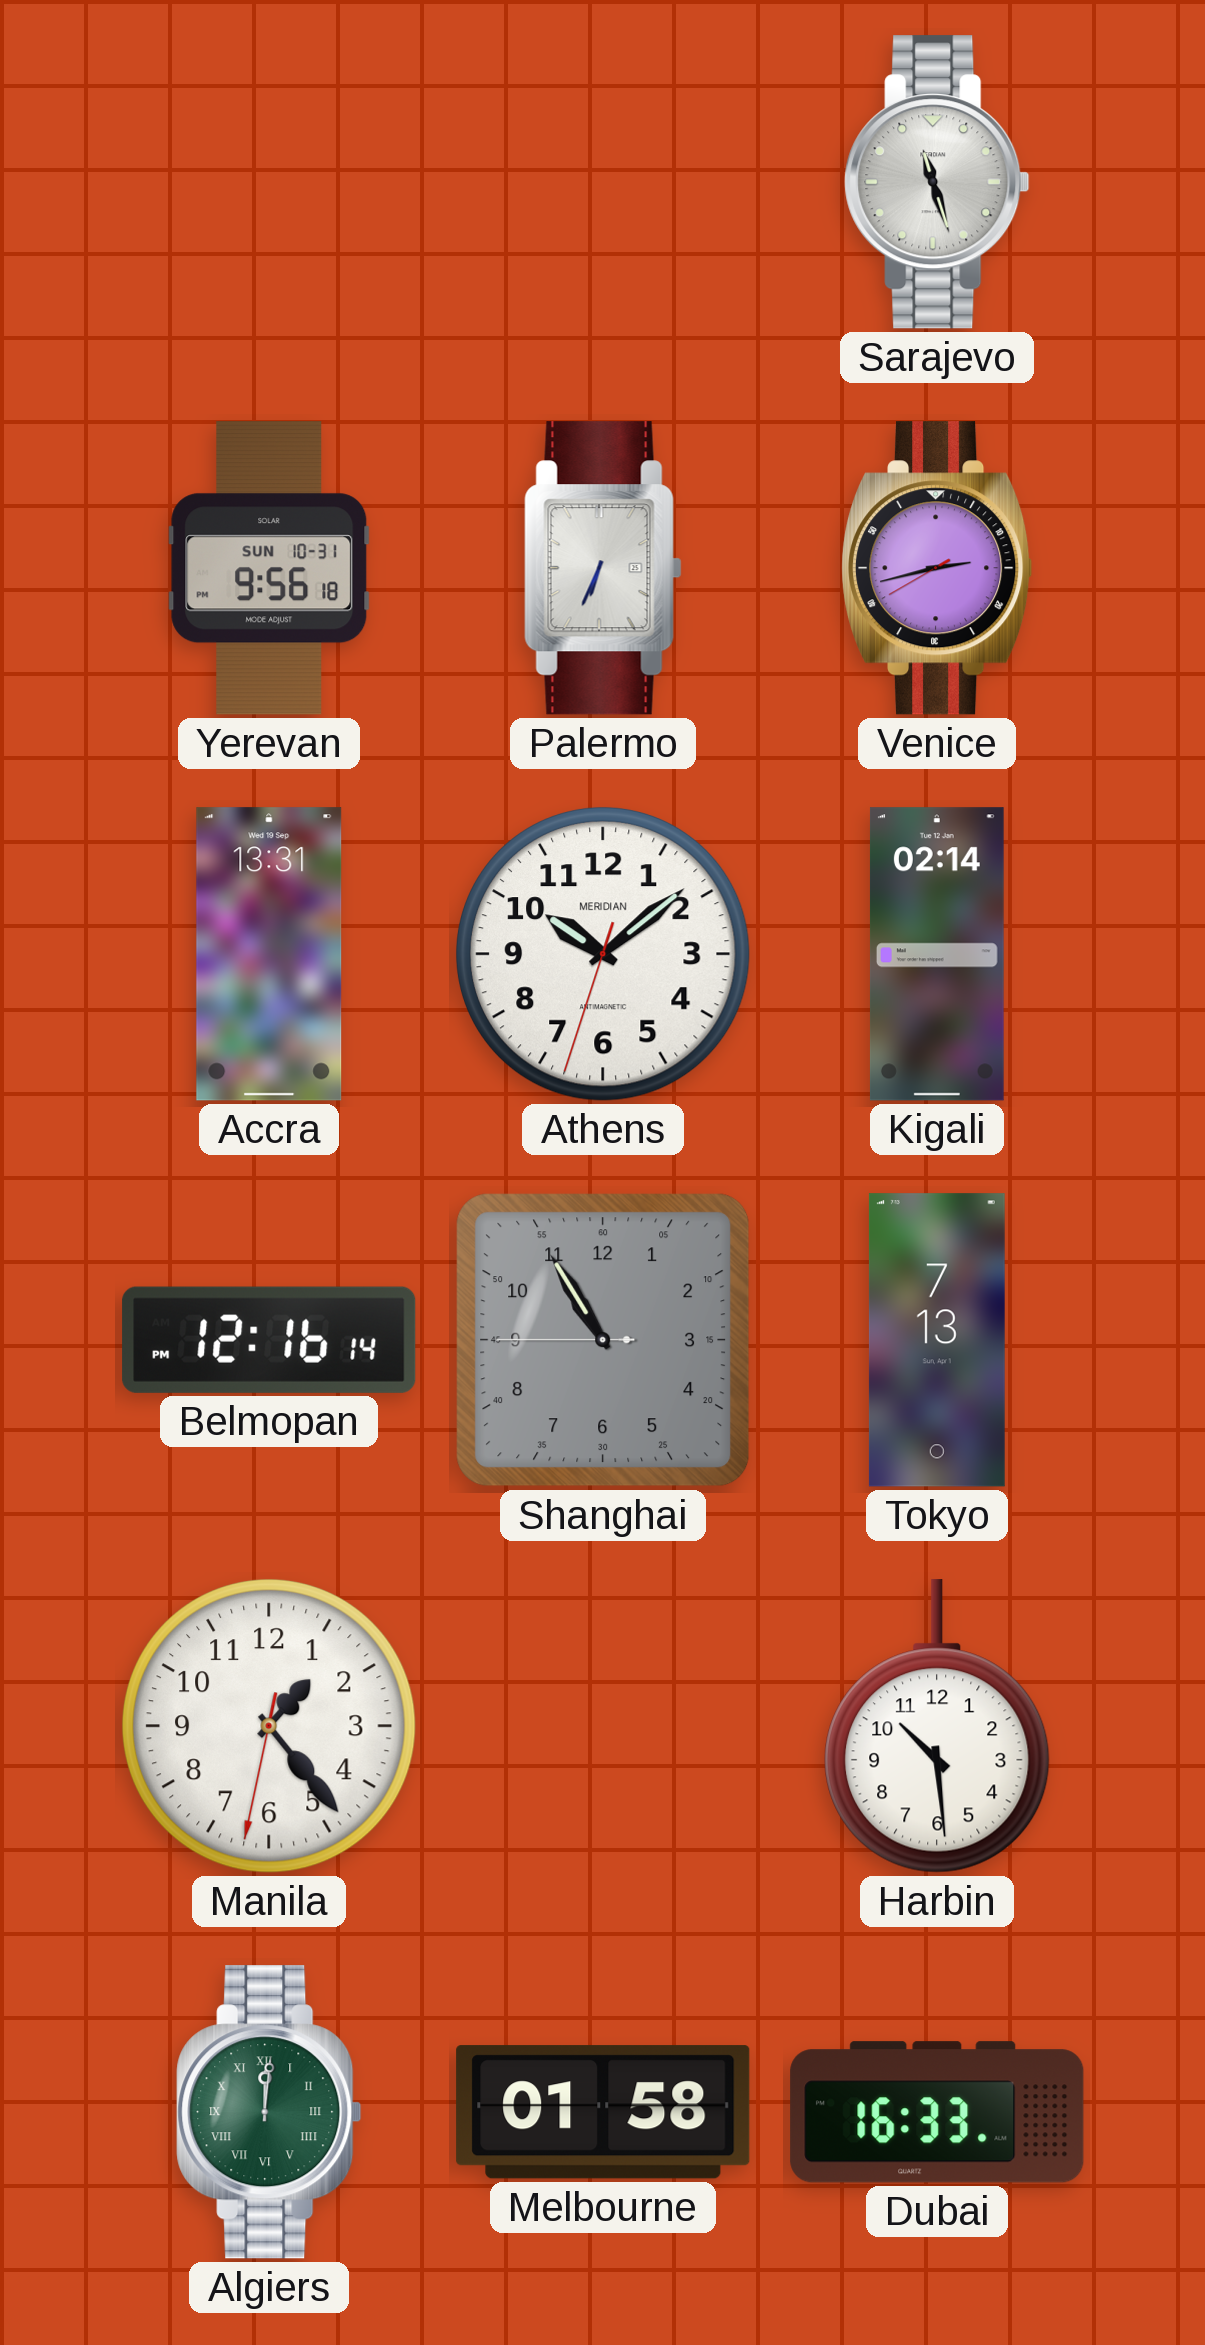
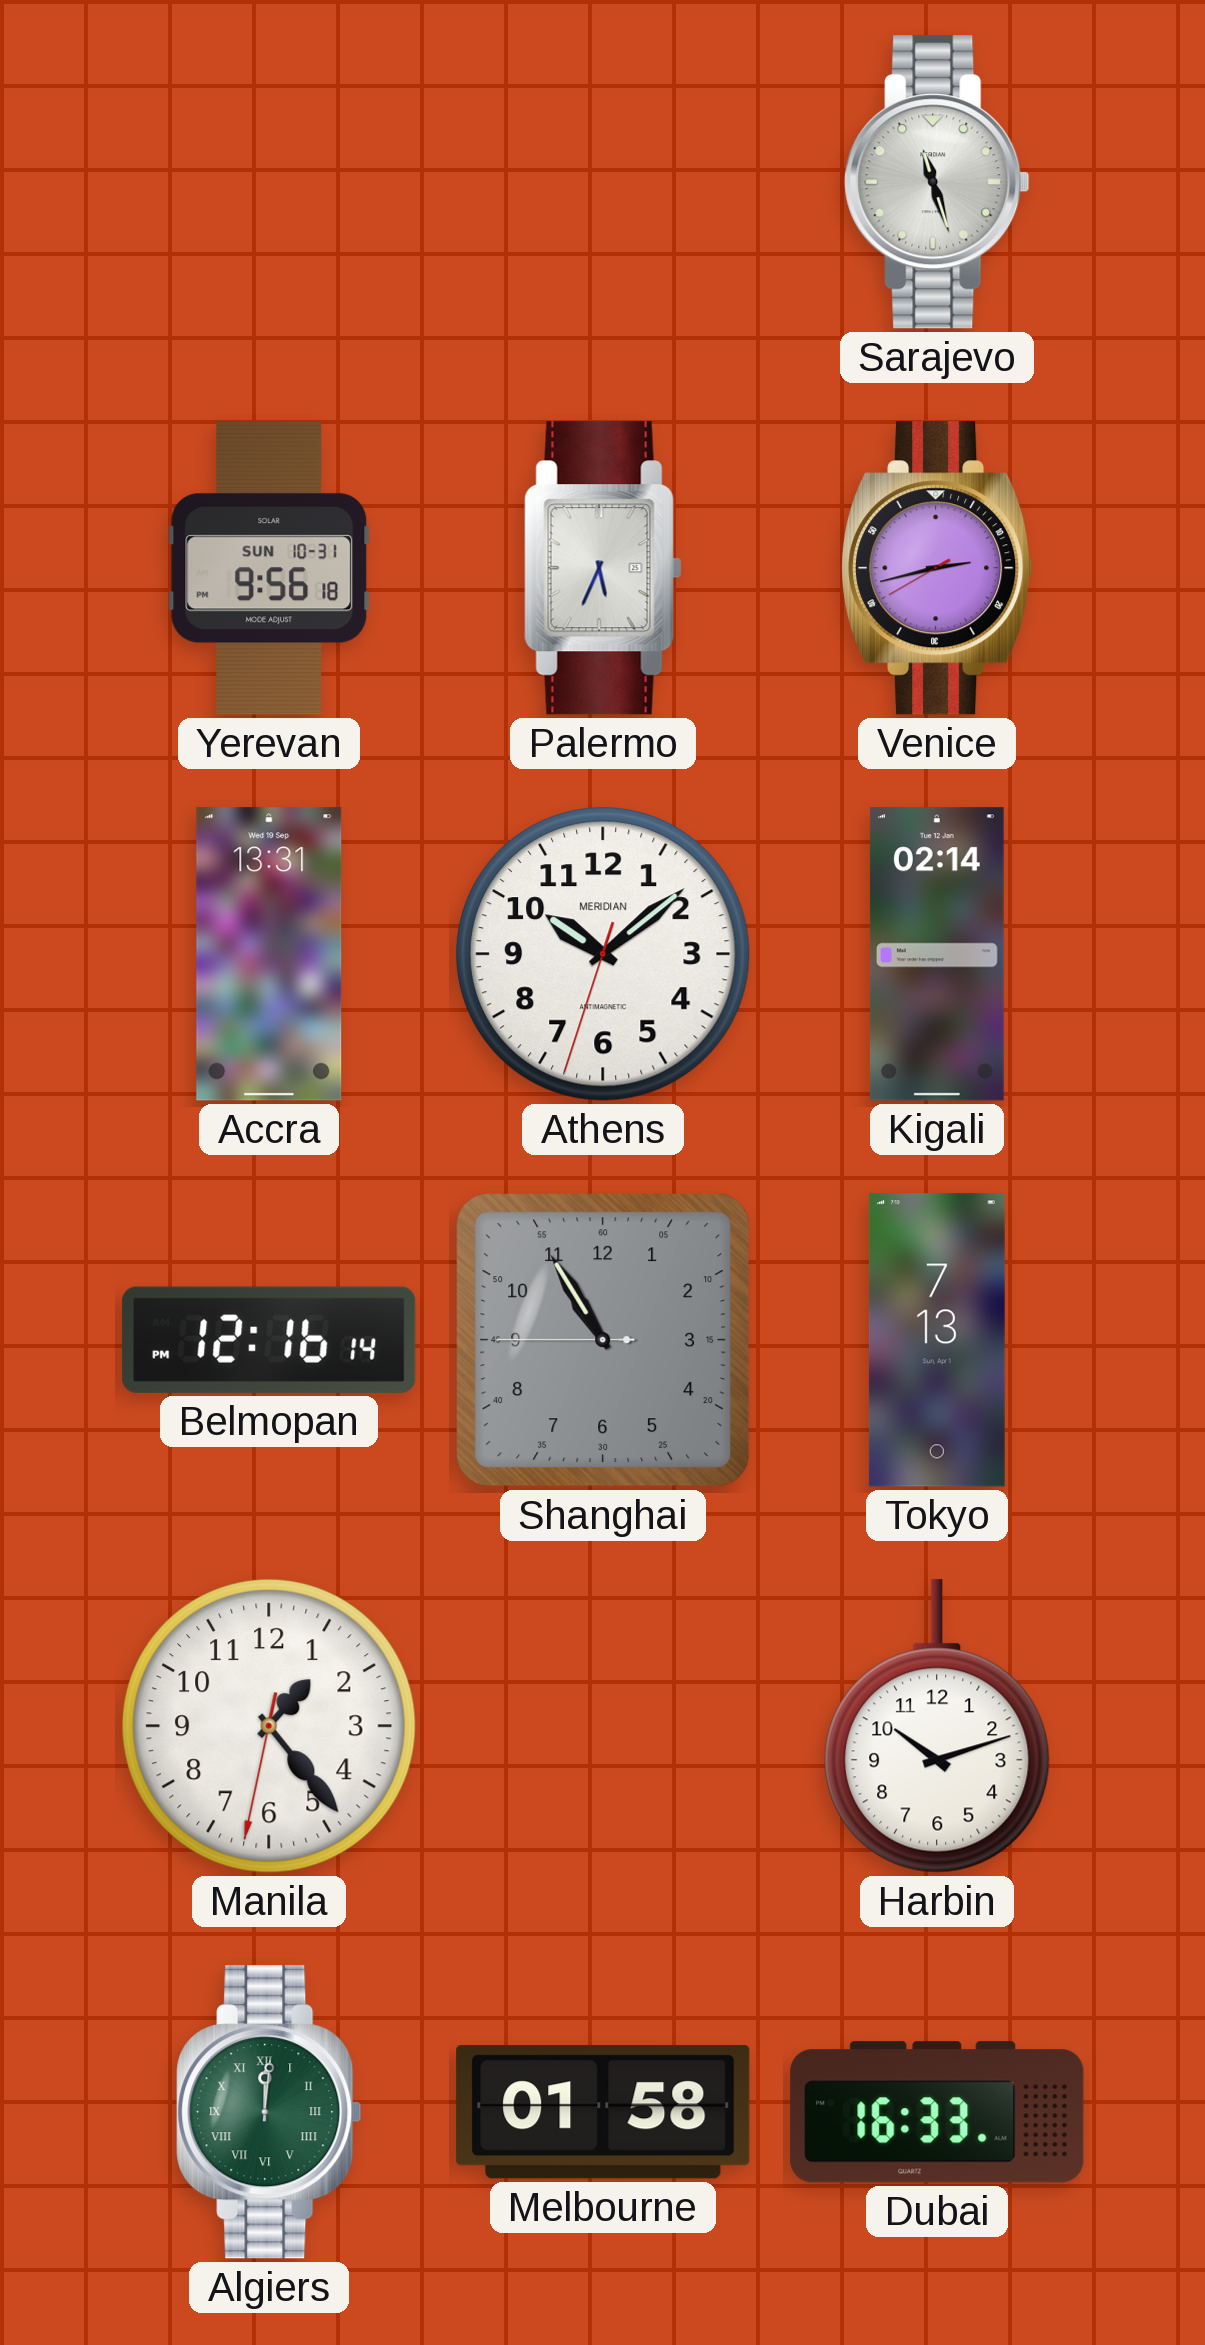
Palermo: 6:34 -> 5:34 (603, 568)
Harbin: 10:29 -> 10:12 (937, 1726)
